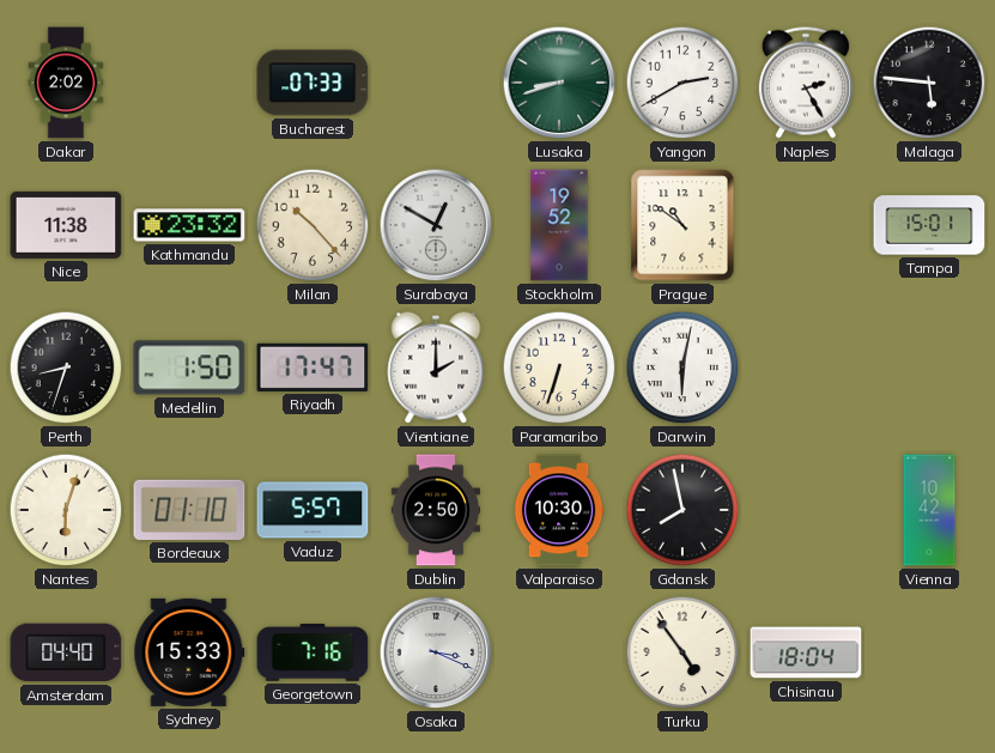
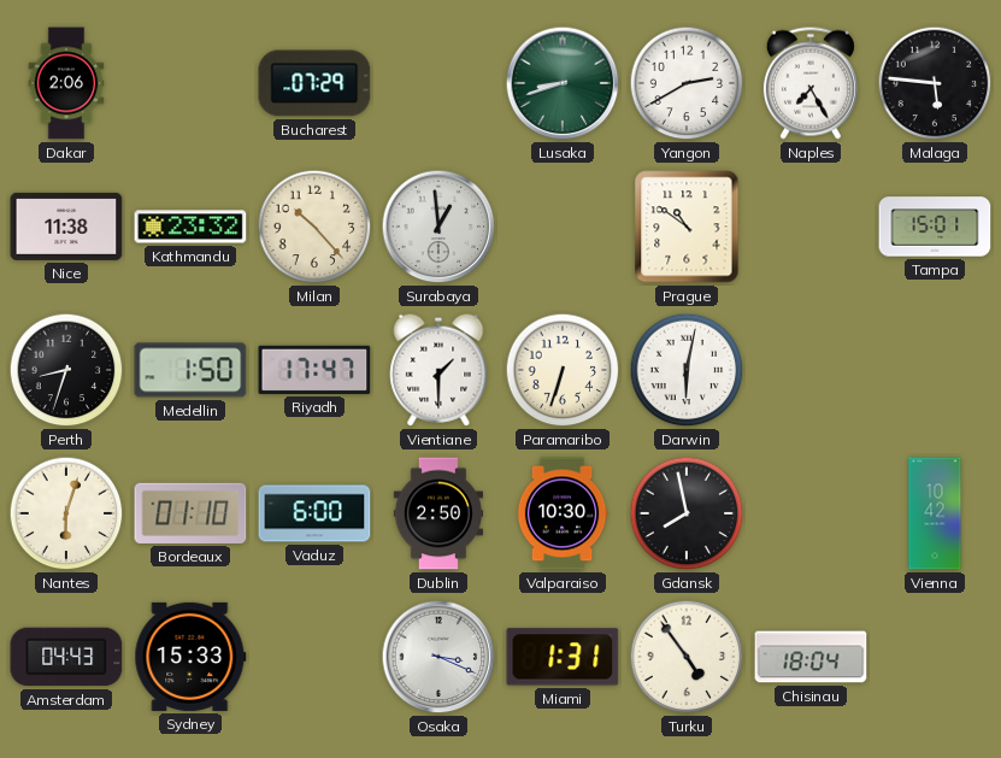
Dakar: 2:02 -> 2:06 (66, 83)
Bucharest: 07:33 -> 07:29 (314, 83)
Naples: 2:25 -> 7:25 (811, 83)
Surabaya: 12:50 -> 12:59 (438, 227)
Stockholm: 19:52 -> none (559, 225)
Vientiane: 2:00 -> 1:30 (438, 370)
Vaduz: 5:57 -> 6:00 (314, 513)
Amsterdam: 04:40 -> 04:43 (66, 657)
Georgetown: 7:16 -> none (313, 652)
Miami: none -> 1:31 (563, 657)
